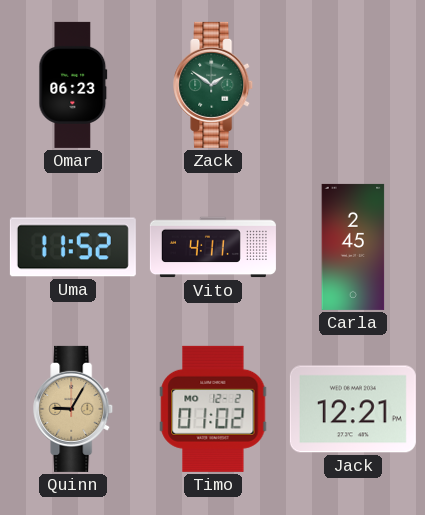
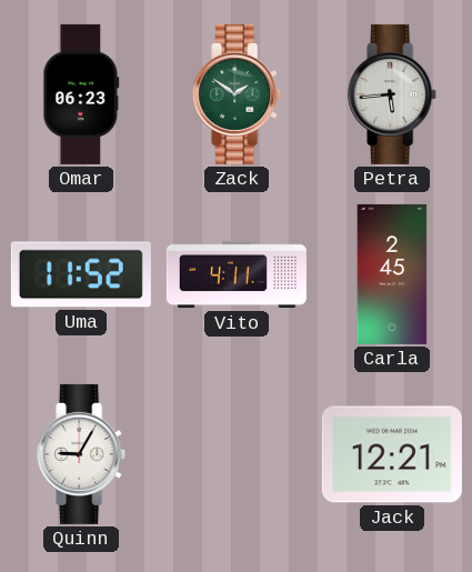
Petra: none -> 5:44 (393, 94)
Quinn dial: champagne -> white (82, 454)
Timo: 01:02 -> none (213, 409)
